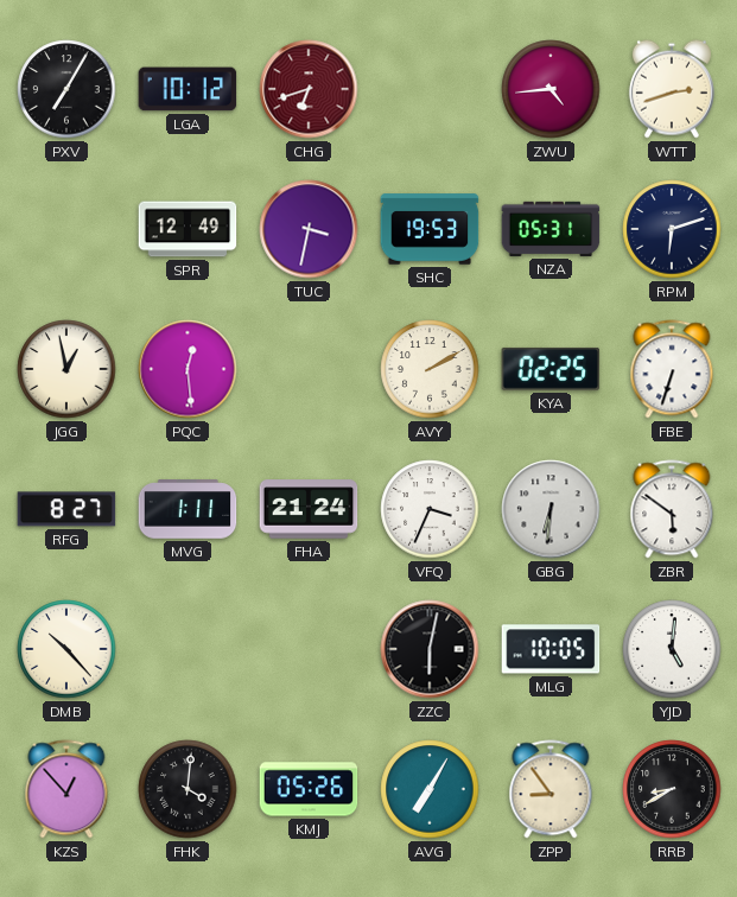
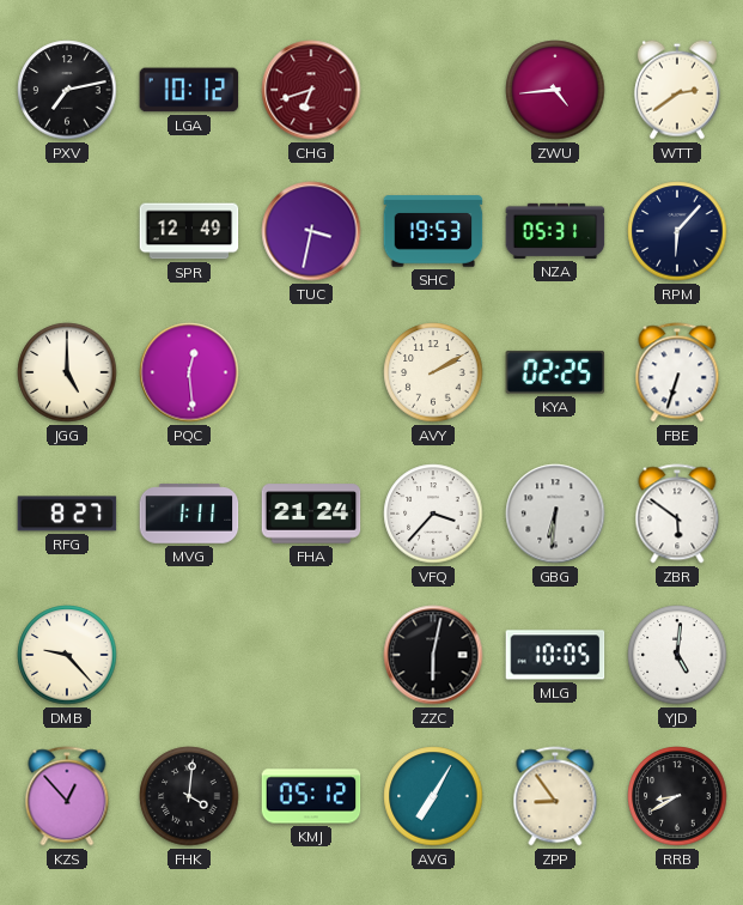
PXV: 7:05 -> 7:13 (67, 90)
WTT: 2:42 -> 2:39 (677, 90)
RPM: 6:12 -> 6:07 (677, 231)
JGG: 12:58 -> 5:00 (67, 372)
VFQ: 3:34 -> 3:37 (433, 514)
DMB: 10:23 -> 9:23 (67, 655)
KMJ: 05:26 -> 05:12 (311, 796)
